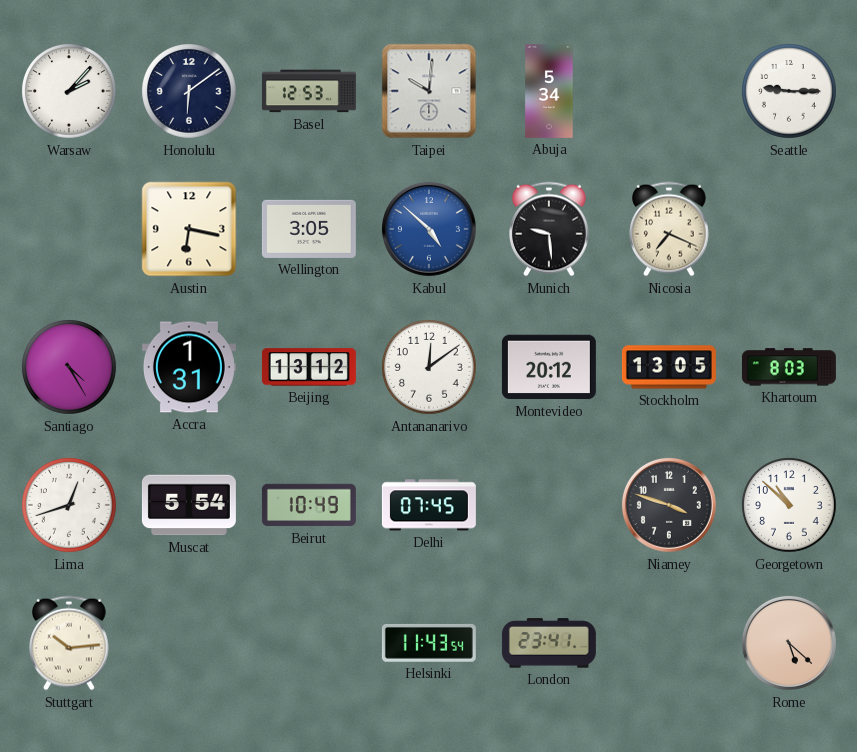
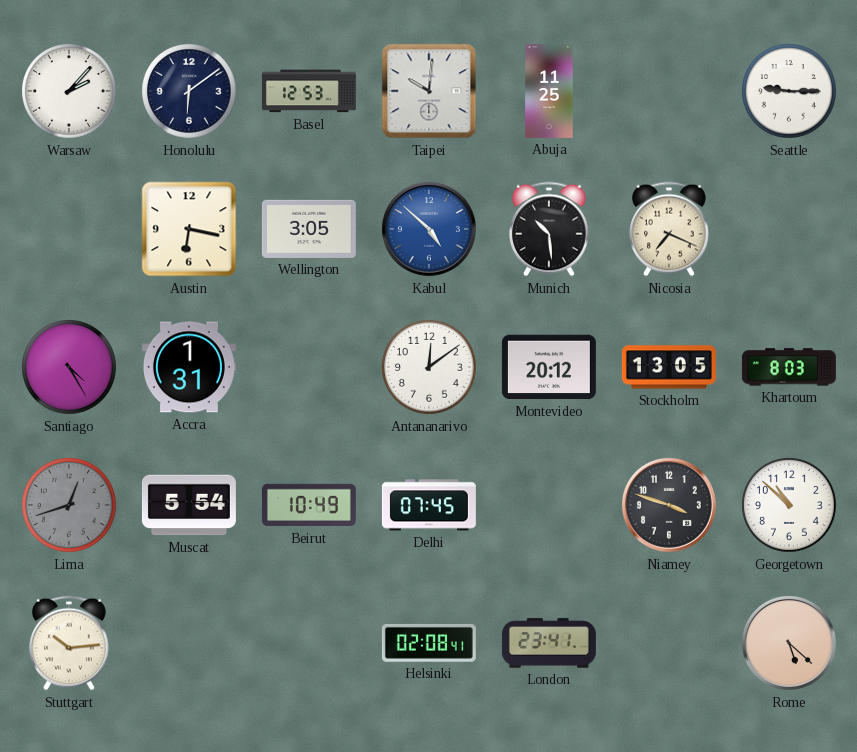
Abuja: 5:34 -> 11:25 (549, 91)
Munich: 9:29 -> 10:29 (550, 229)
Beijing: 13:12 -> none (309, 367)
Lima dial: white -> grey (70, 506)
Helsinki: 11:43 -> 02:08 (429, 643)
